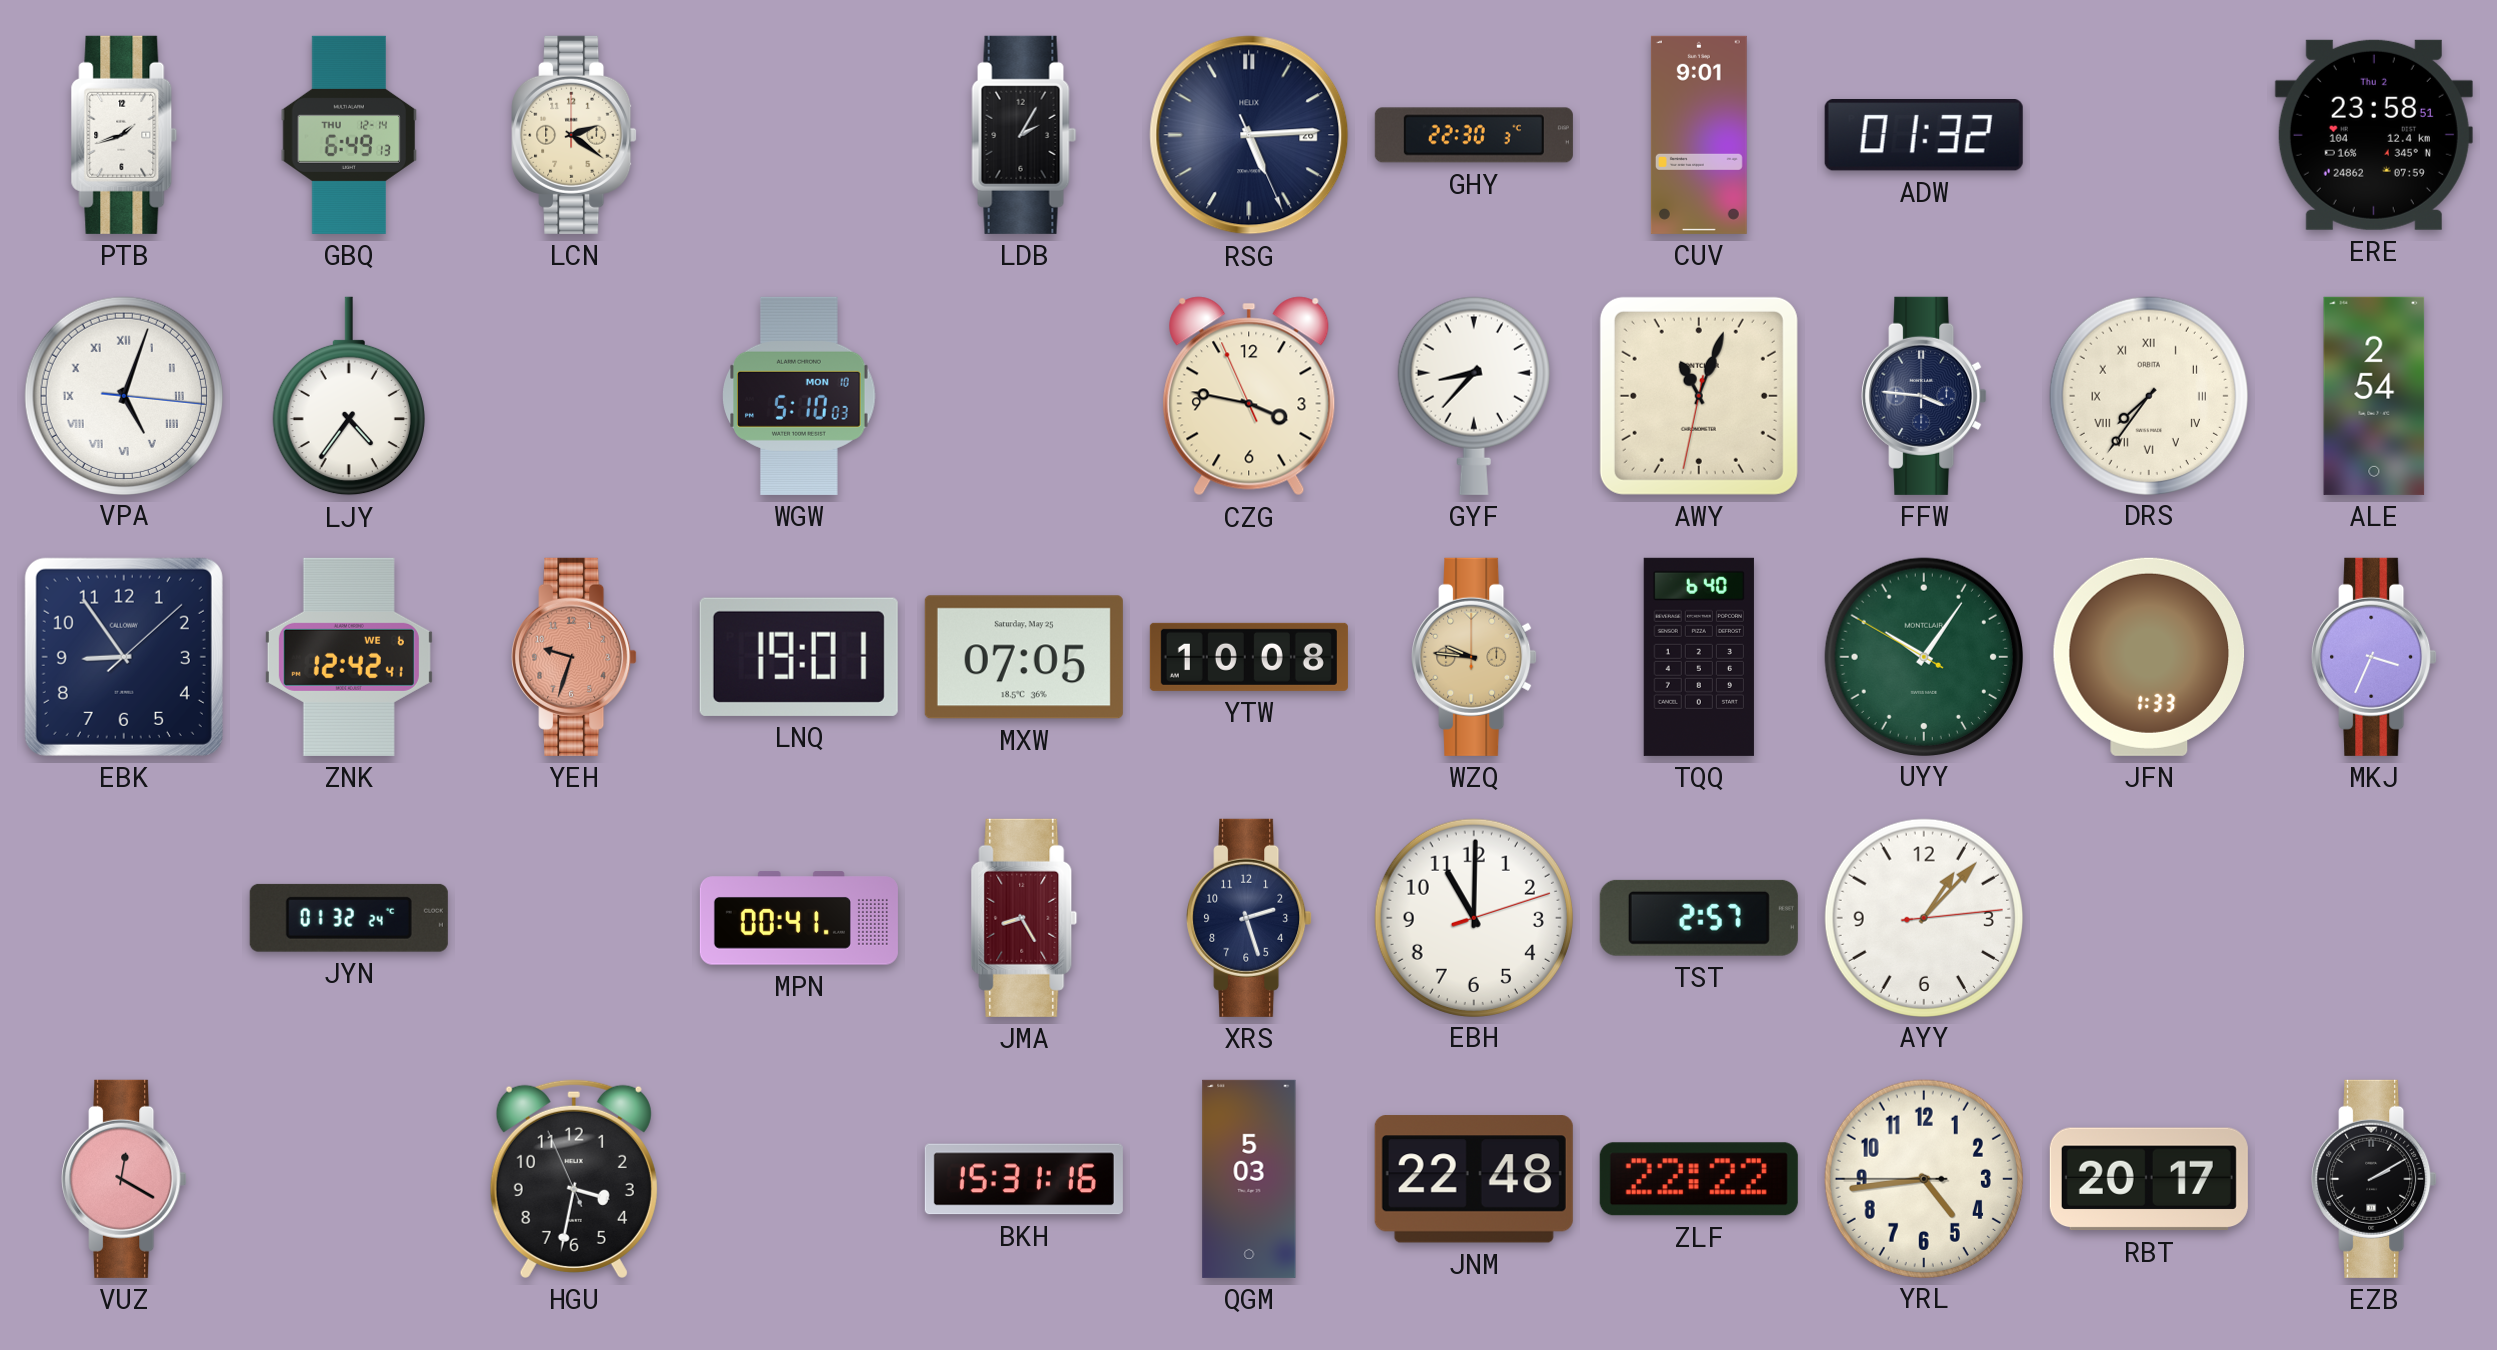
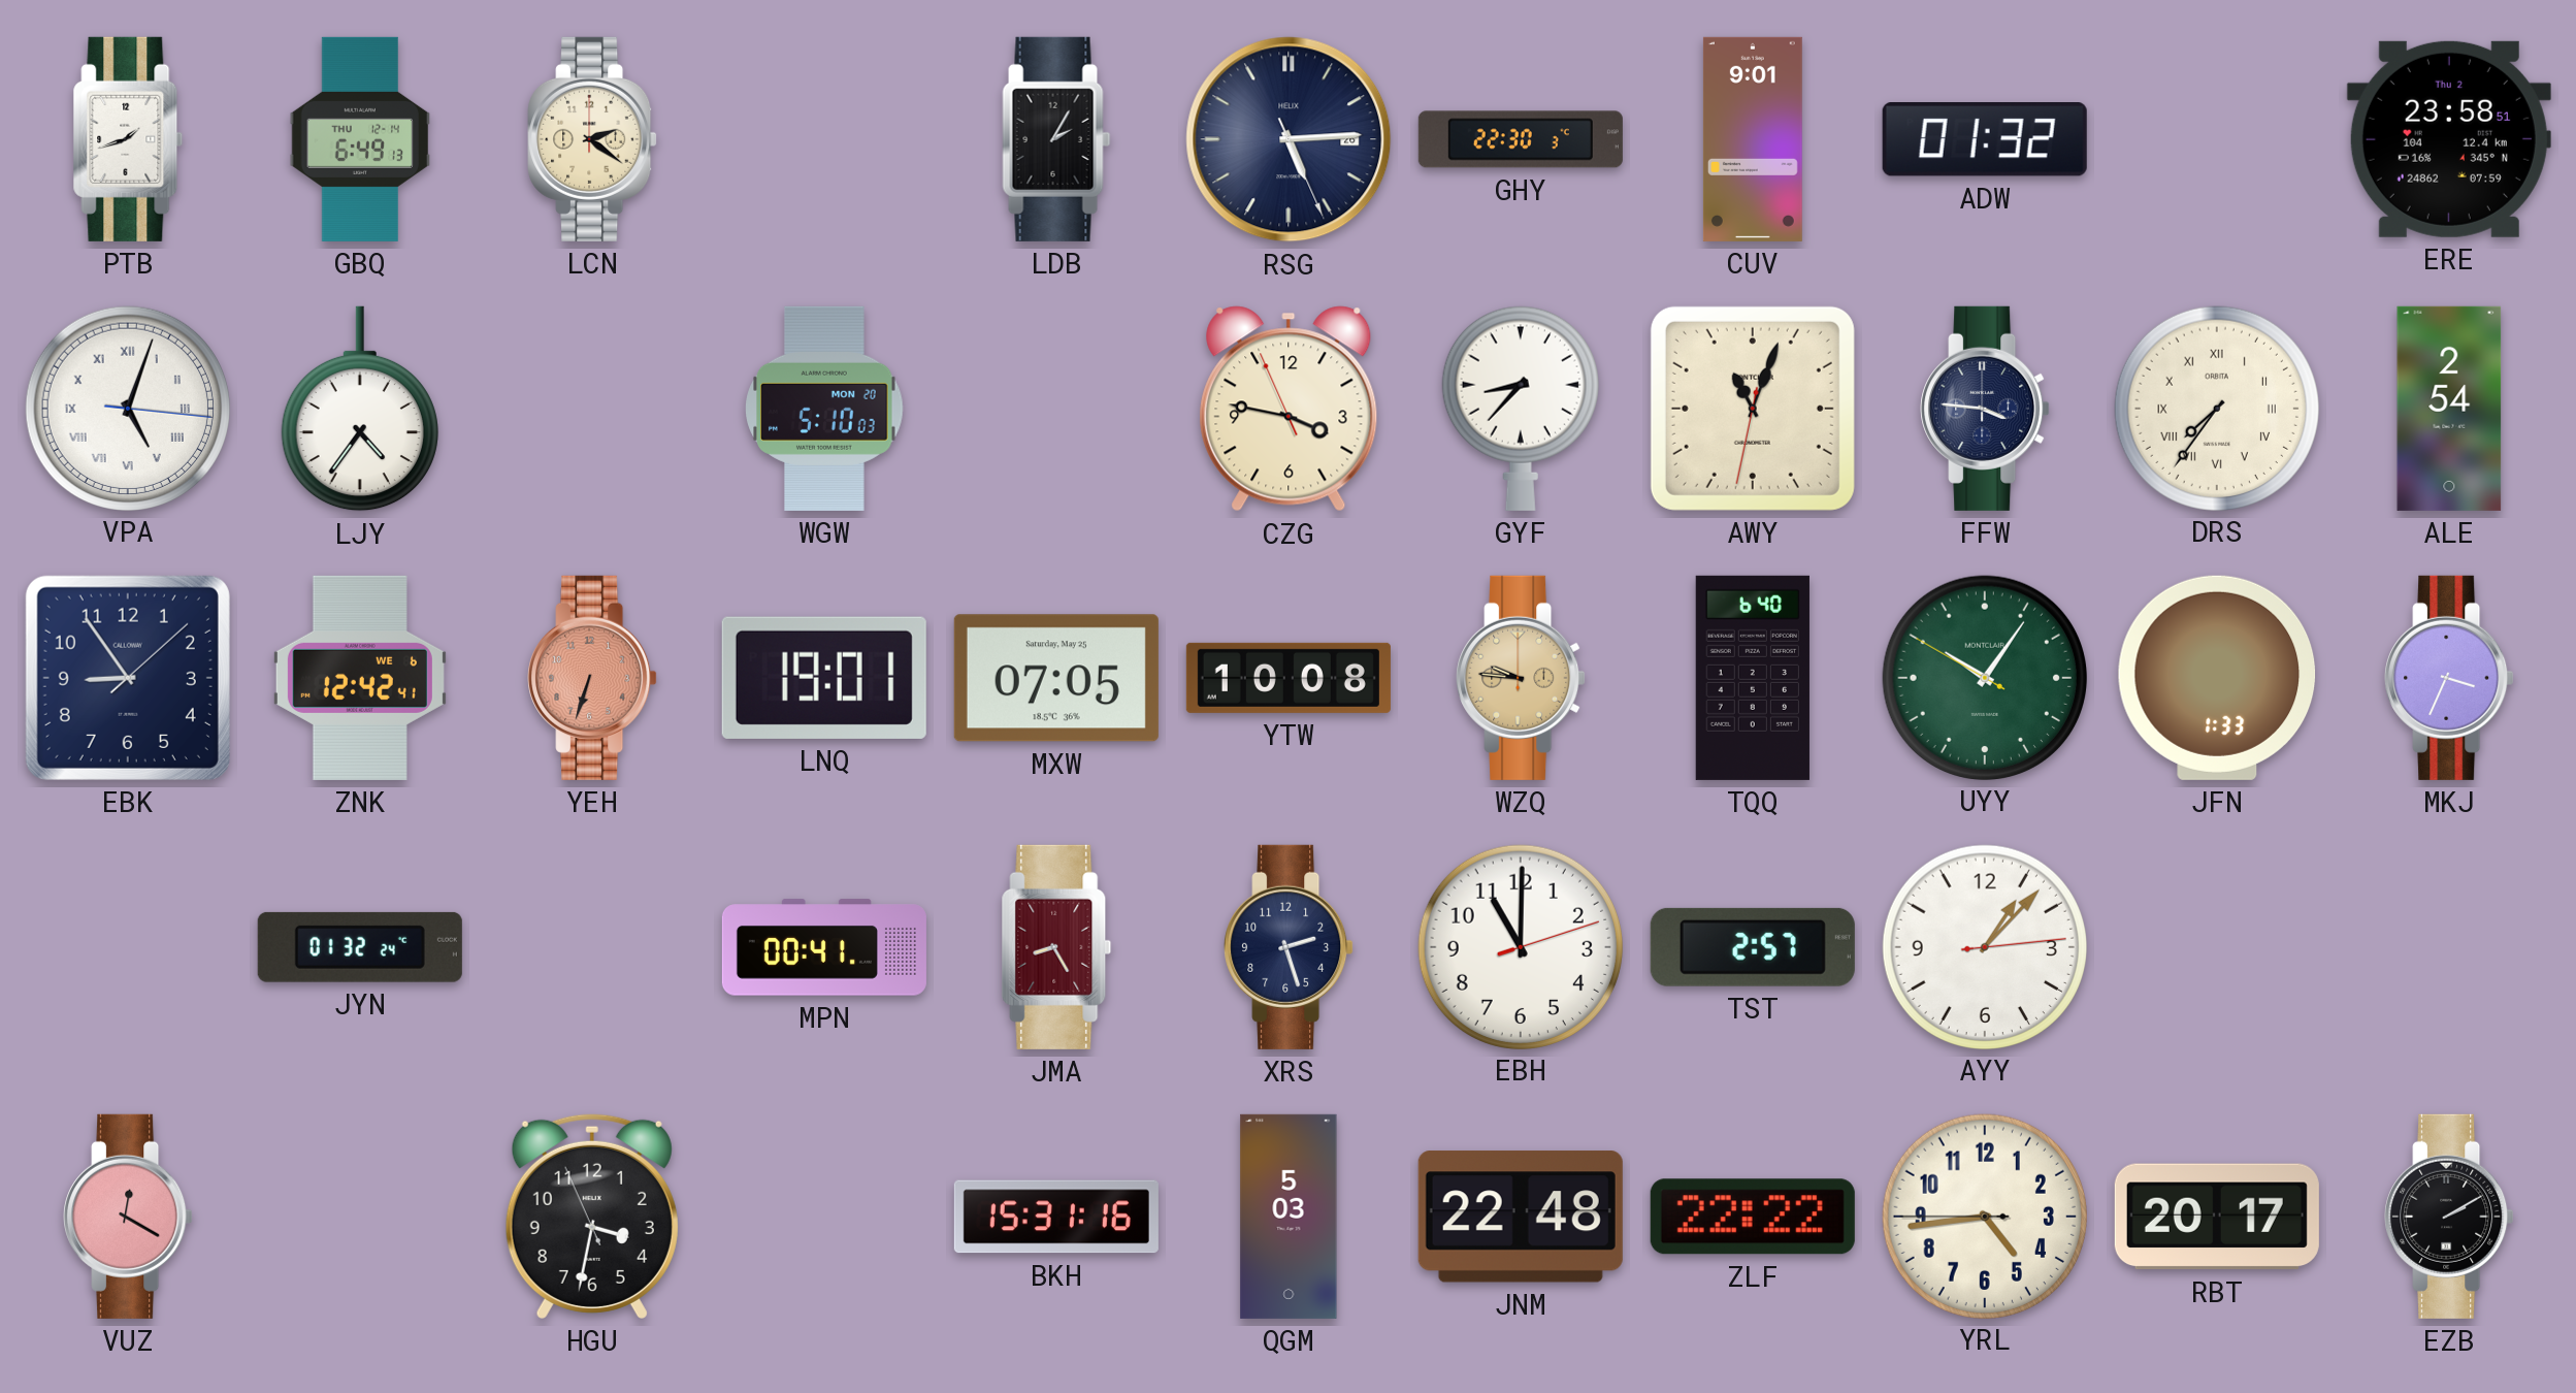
WGW date: MON 10 -> MON 20 (824, 409)
YEH: 9:33 -> 6:33 (592, 678)
